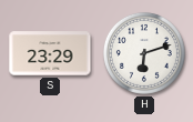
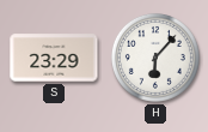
H: 6:12 -> 6:07 (155, 58)
